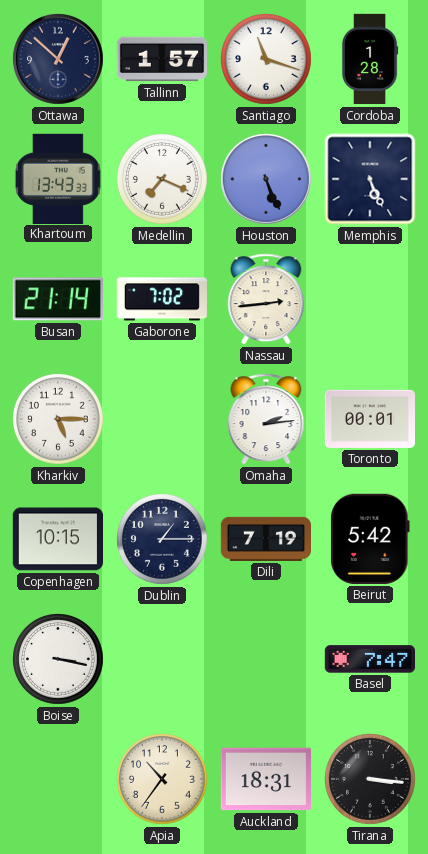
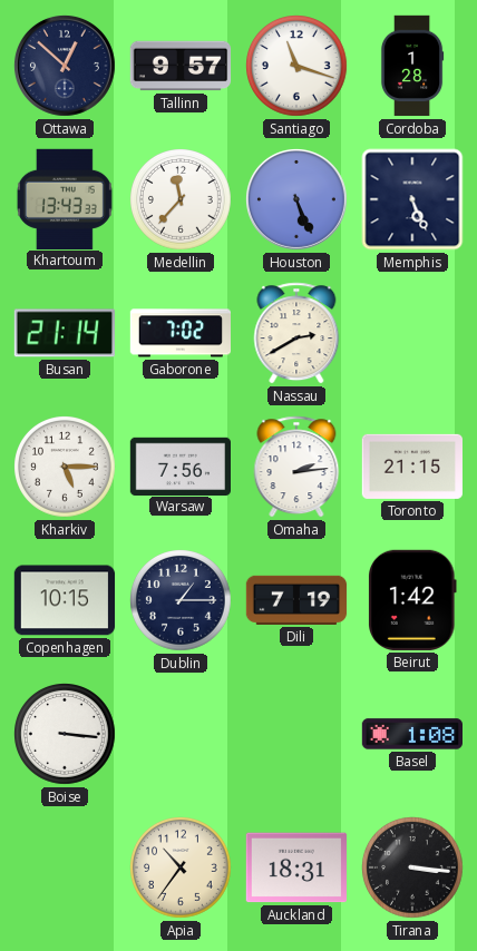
Tallinn: 1:57 -> 9:57 (181, 66)
Medellin: 7:19 -> 11:37 (182, 200)
Nassau: 2:44 -> 2:40 (296, 333)
Warsaw: none -> 7:56 (179, 465)
Toronto: 00:01 -> 21:15 (411, 467)
Beirut: 5:42 -> 1:42 (412, 600)
Boise: 3:17 -> 3:16 (66, 735)
Basel: 7:47 -> 1:08 (411, 734)
